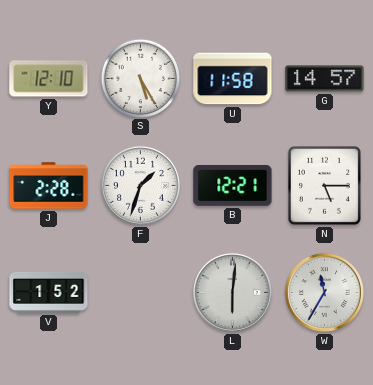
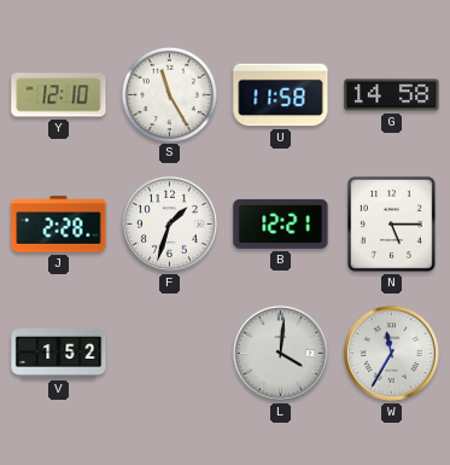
S: 5:25 -> 11:25 (169, 94)
G: 14:57 -> 14:58 (392, 95)
L: 6:01 -> 4:01 (280, 353)
